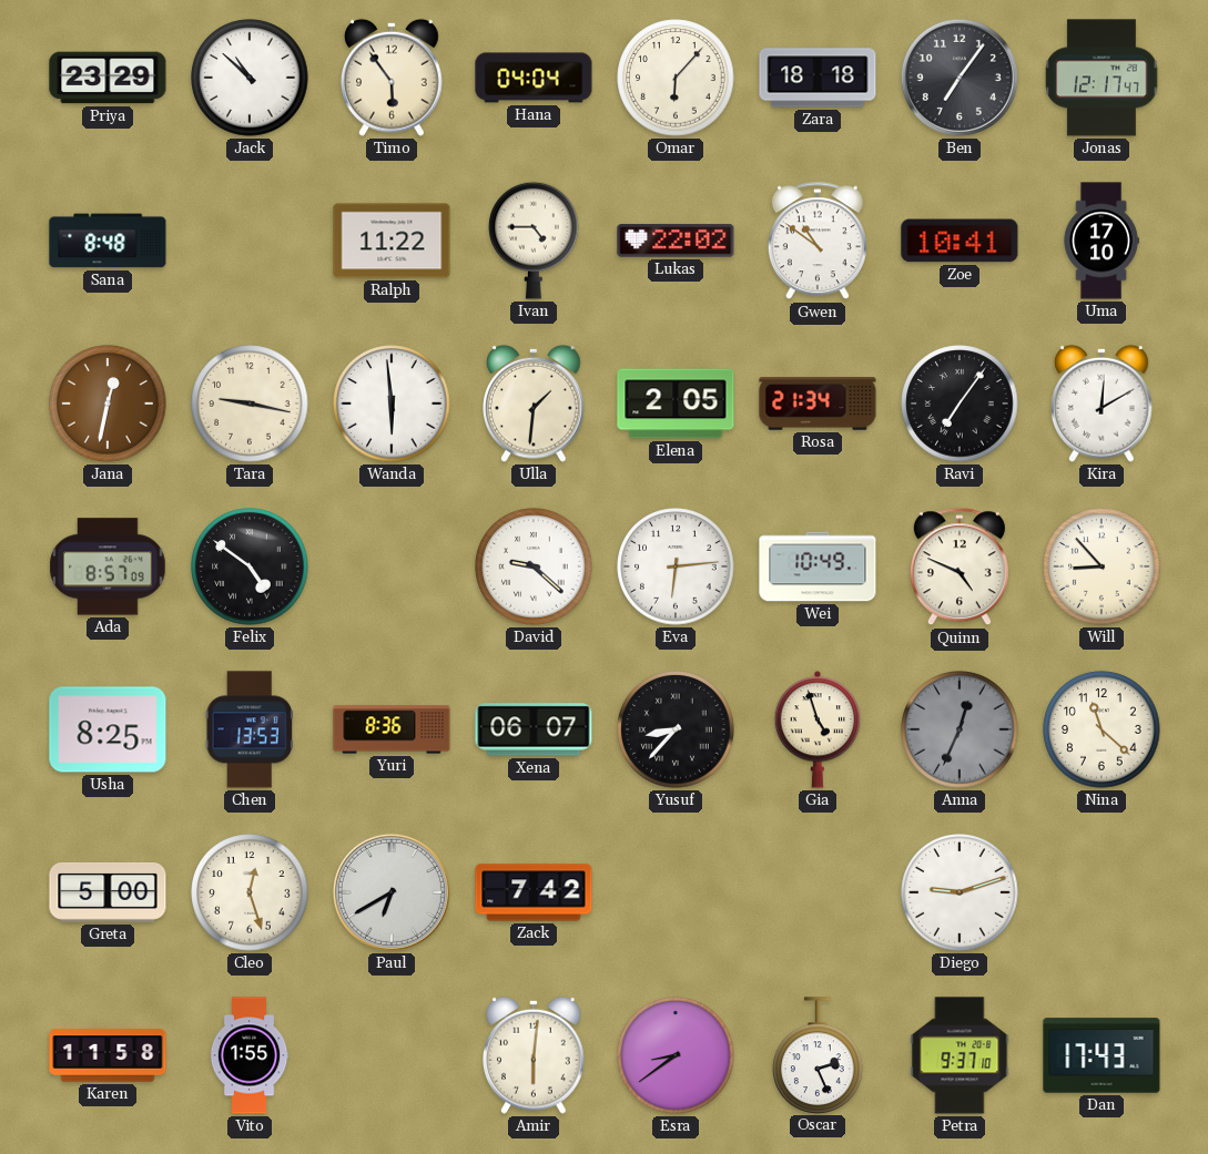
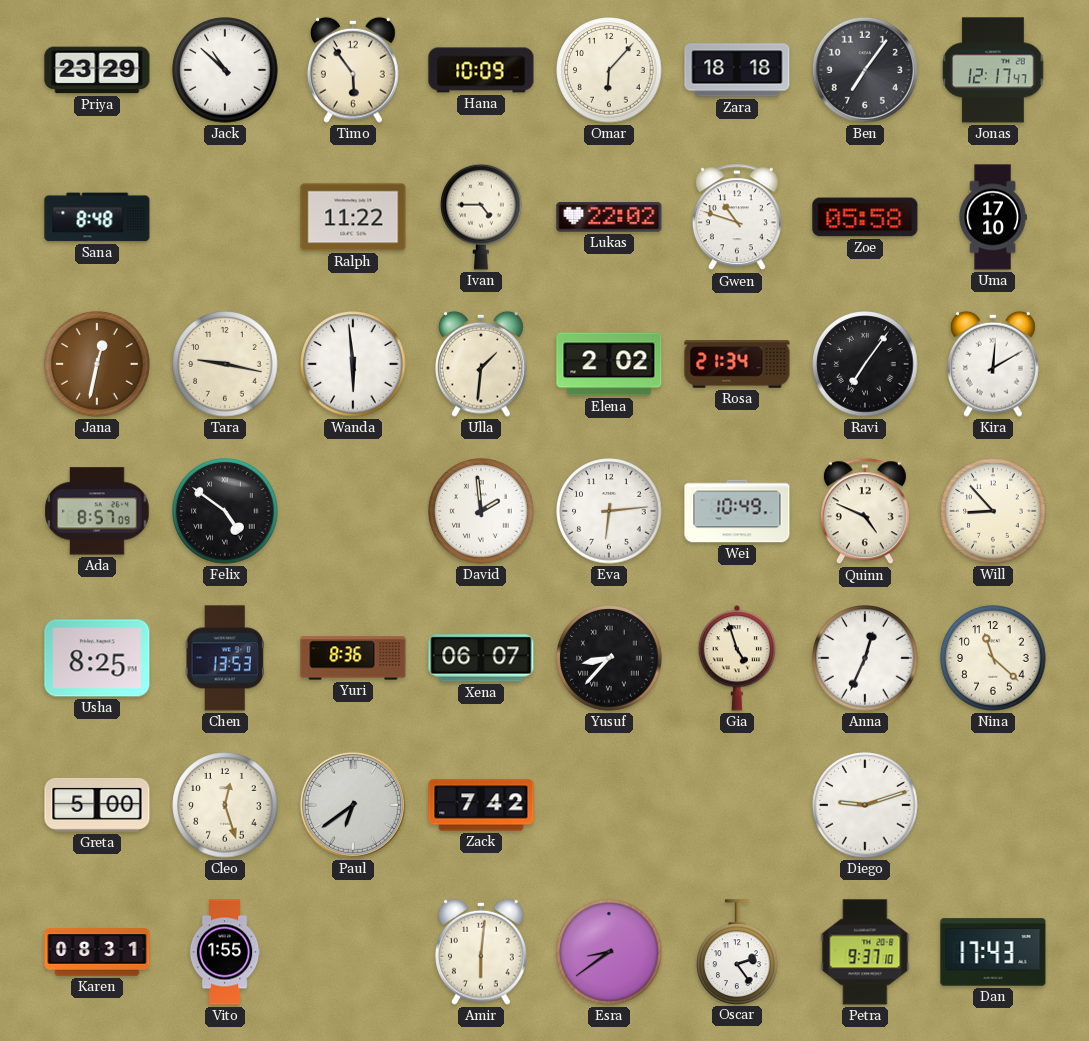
Hana: 04:04 -> 10:09 (481, 70)
Gwen: 10:51 -> 10:48 (737, 218)
Zoe: 10:41 -> 05:58 (865, 217)
Elena: 2:05 -> 2:02 (609, 364)
David: 9:22 -> 1:59 (481, 511)
Anna dial: grey -> white (865, 658)
Paul: 6:40 -> 6:39 (353, 805)
Karen: 11:58 -> 08:31 (97, 952)
Oscar: 2:26 -> 2:24 (737, 952)
